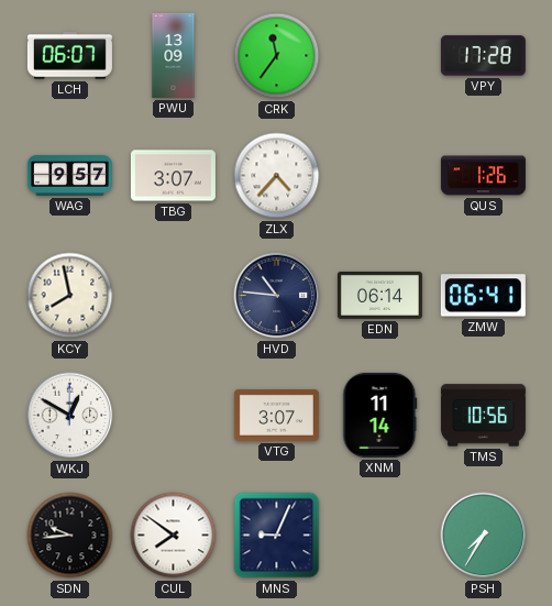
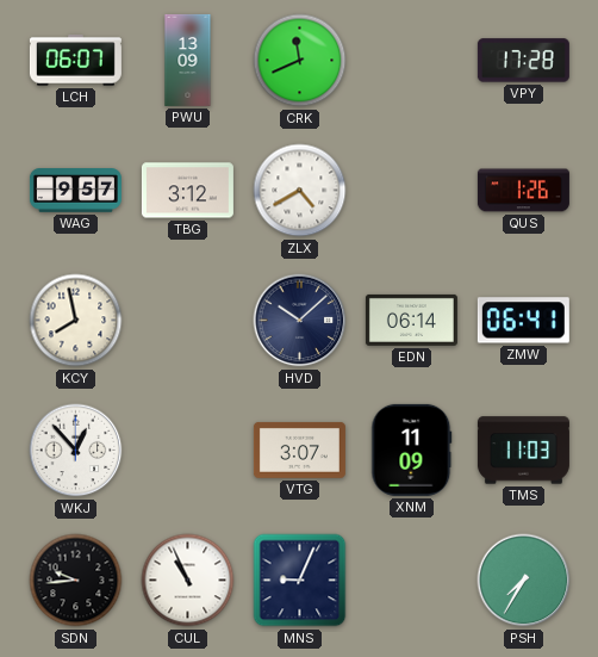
CRK: 11:36 -> 11:41 (300, 61)
TBG: 3:07 -> 3:12 (187, 191)
ZLX: 4:37 -> 4:40 (300, 191)
HVD: 10:46 -> 10:08 (300, 321)
WKJ: 12:50 -> 12:53 (76, 451)
XNM: 11:14 -> 11:09 (412, 450)
TMS: 10:56 -> 11:03 (523, 451)
CUL: 7:51 -> 10:56 (188, 581)
